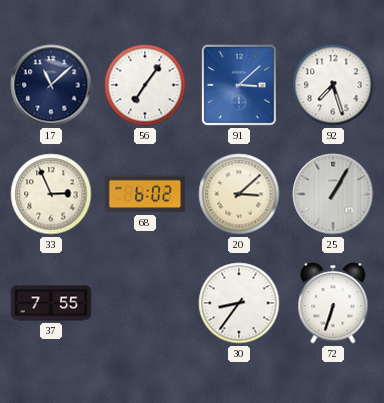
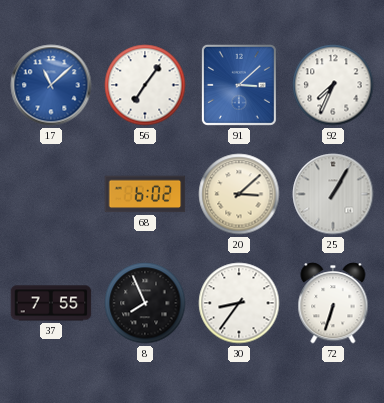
17 dial: navy -> blue (51, 85)
92: 7:27 -> 7:34 (333, 85)
33: 2:56 -> none (51, 194)
8: none -> 7:56 (145, 303)
